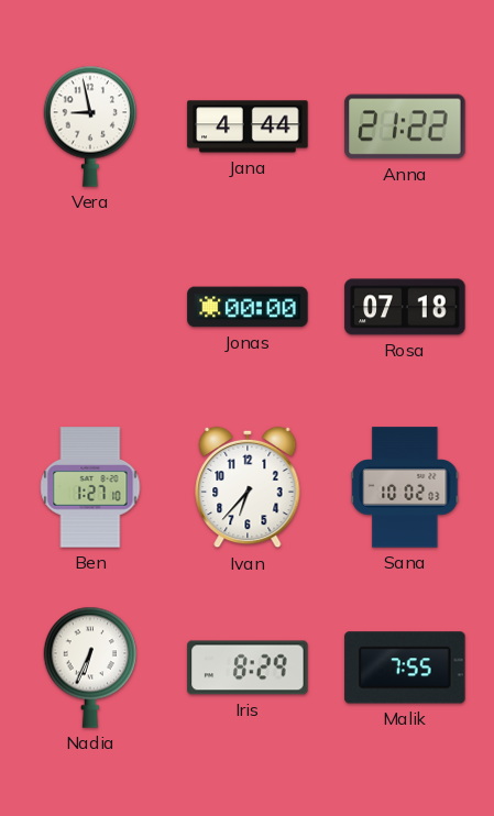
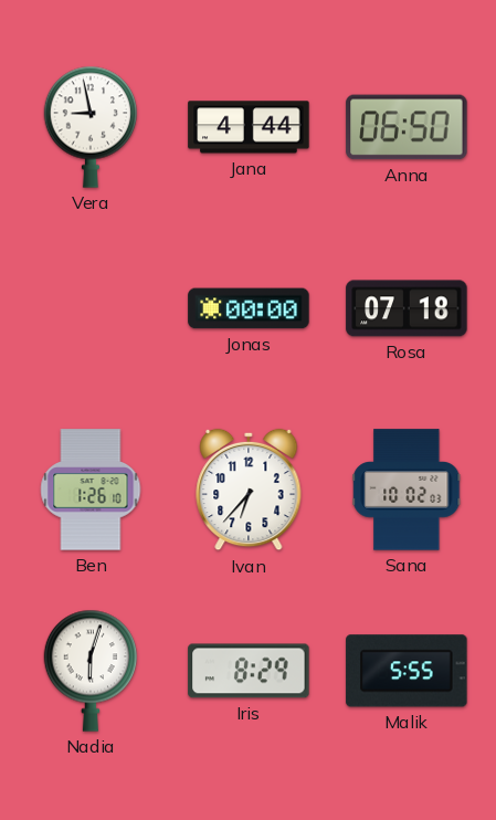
Anna: 21:22 -> 06:50 (407, 127)
Ben: 1:27 -> 1:26 (91, 490)
Nadia: 6:34 -> 6:03 (89, 671)
Malik: 7:55 -> 5:55 (407, 671)
